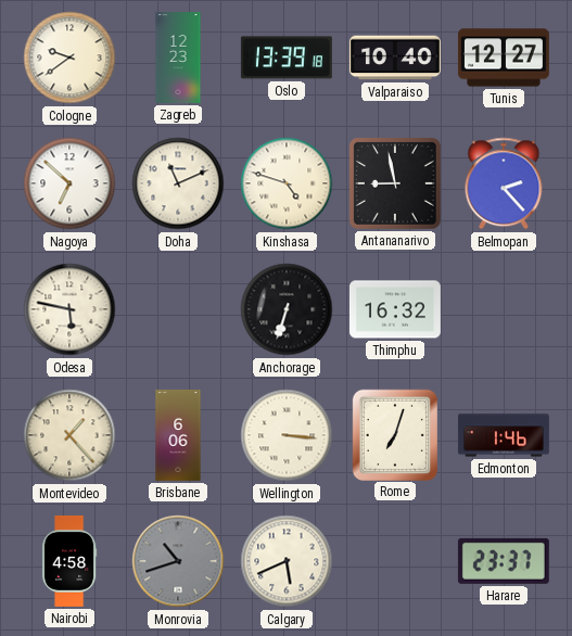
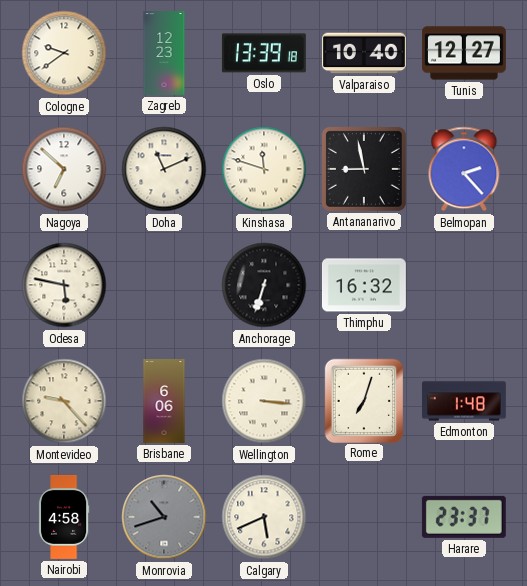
Kinshasa: 4:48 -> 11:48 (264, 169)
Montevideo: 1:23 -> 9:23 (64, 401)
Edmonton: 1:46 -> 1:48 (464, 401)
